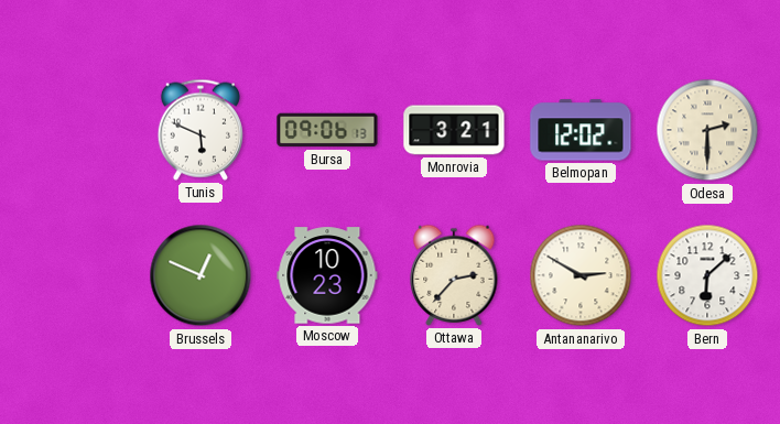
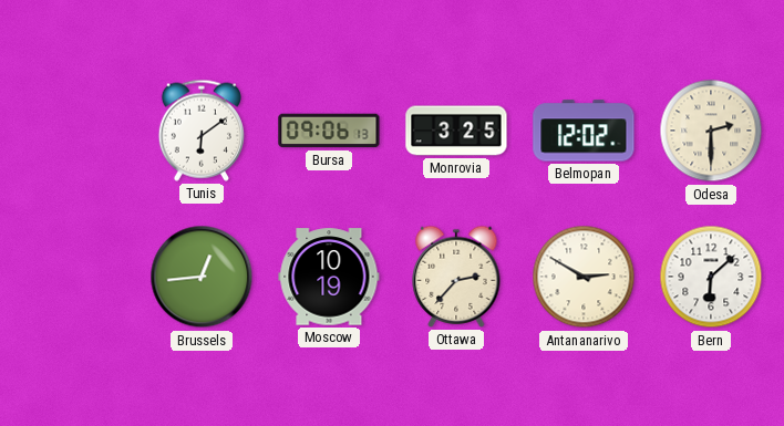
Tunis: 5:49 -> 6:09 (202, 131)
Monrovia: 3:21 -> 3:25 (456, 131)
Brussels: 12:49 -> 12:44 (202, 277)
Moscow: 10:23 -> 10:19 (329, 277)
